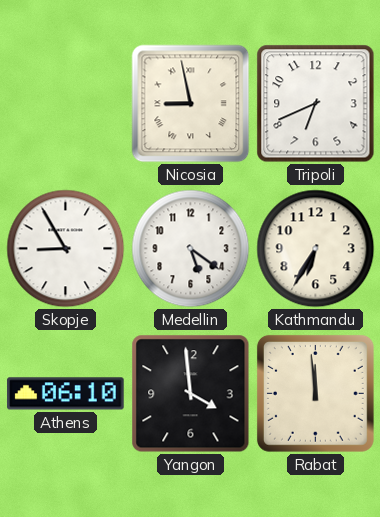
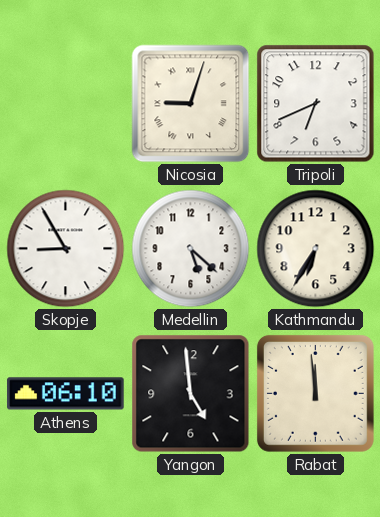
Nicosia: 8:58 -> 9:03 (191, 104)
Medellin: 5:21 -> 5:22 (191, 249)
Yangon: 3:59 -> 4:59 (191, 394)
